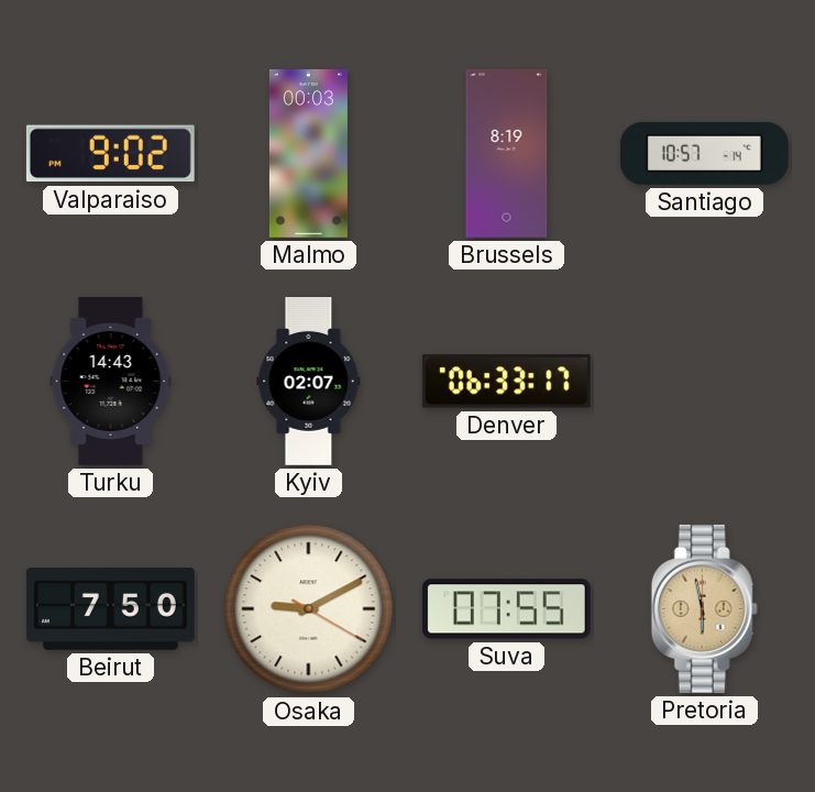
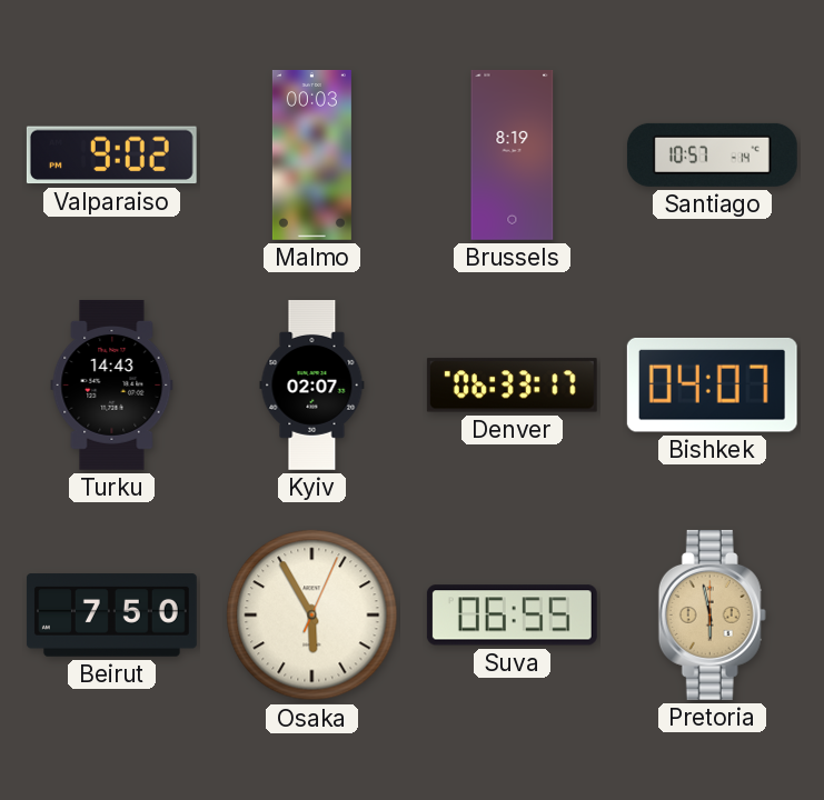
Bishkek: none -> 04:07 (712, 384)
Osaka: 9:10 -> 5:55 (312, 616)
Suva: 07:55 -> 06:55 (512, 616)
